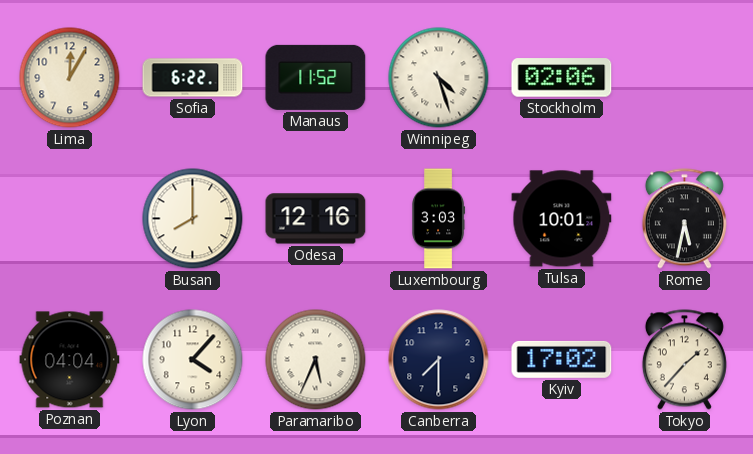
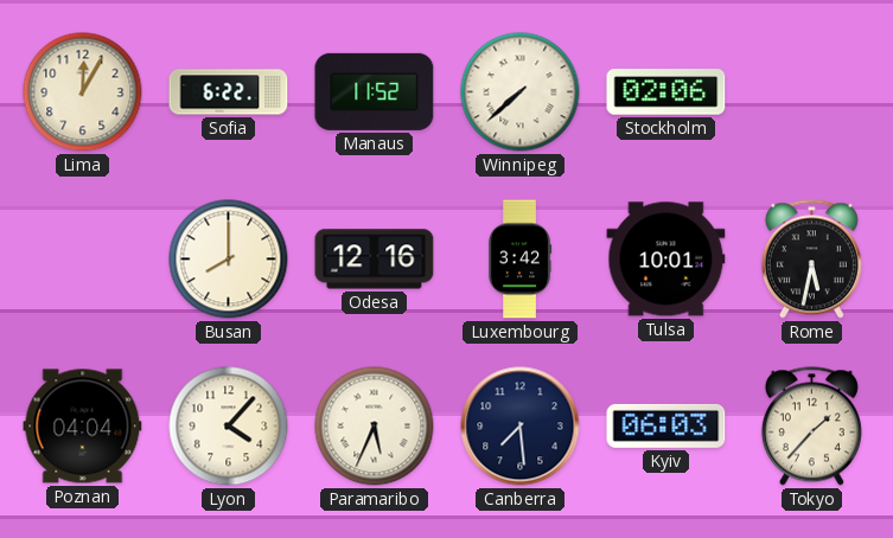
Winnipeg: 4:27 -> 7:38 (521, 92)
Luxembourg: 3:03 -> 3:42 (521, 260)
Canberra: 7:30 -> 7:29 (521, 427)
Kyiv: 17:02 -> 06:03 (666, 425)
